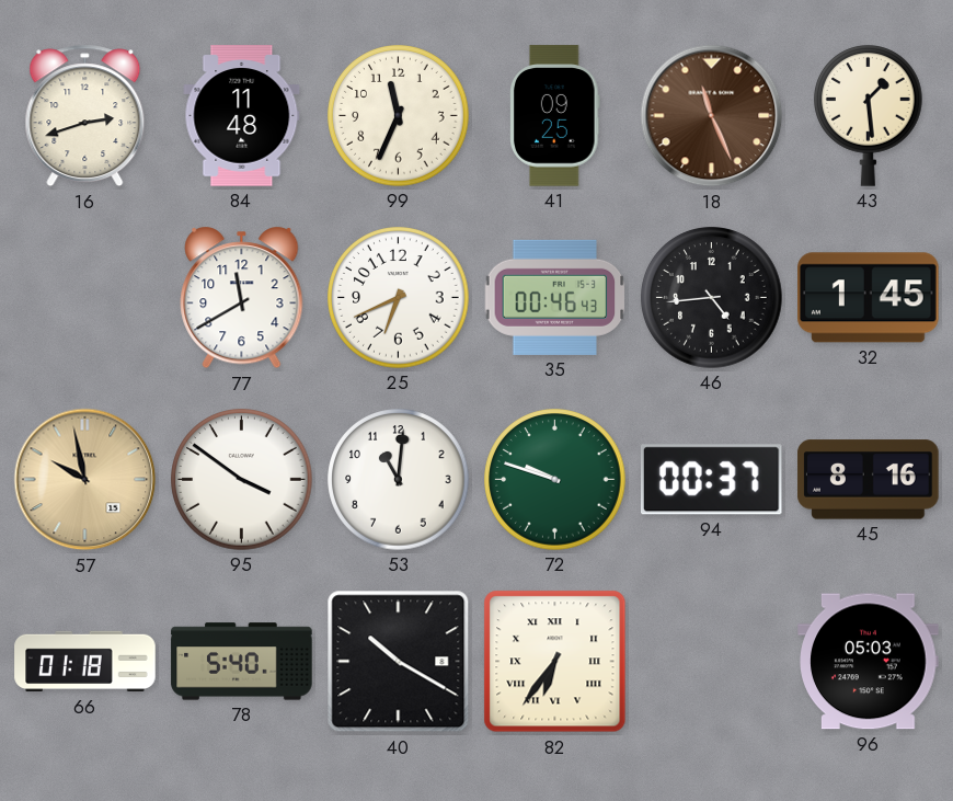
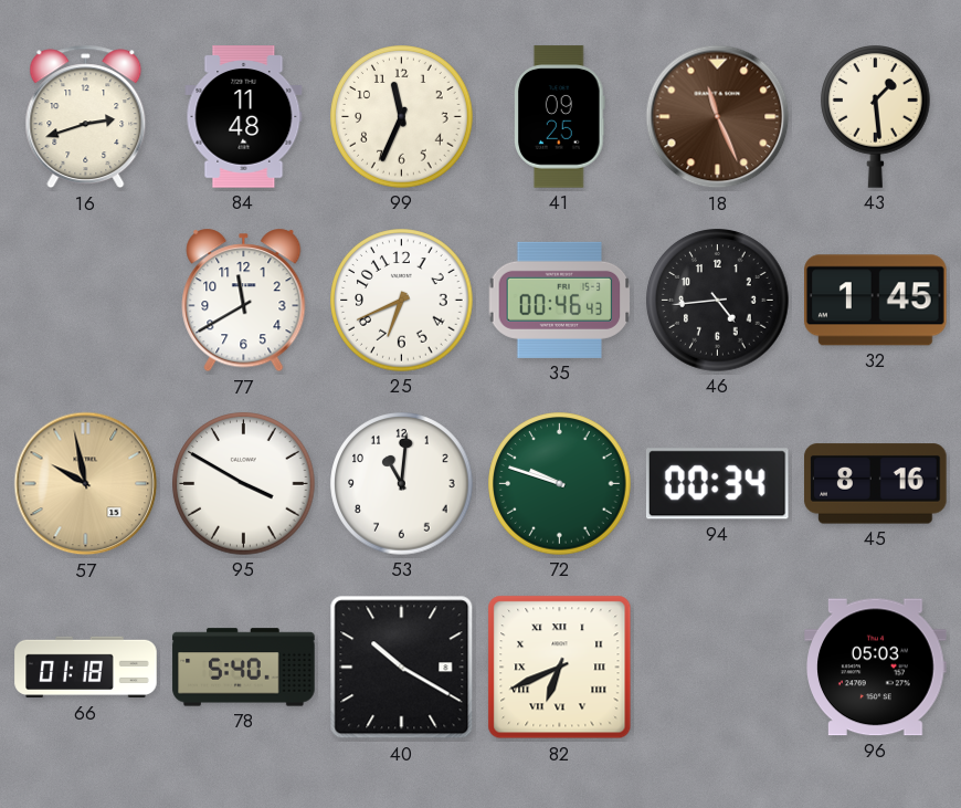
95: 3:51 -> 3:50 (244, 484)
94: 00:37 -> 00:34 (717, 484)
82: 6:36 -> 6:41 (560, 668)
